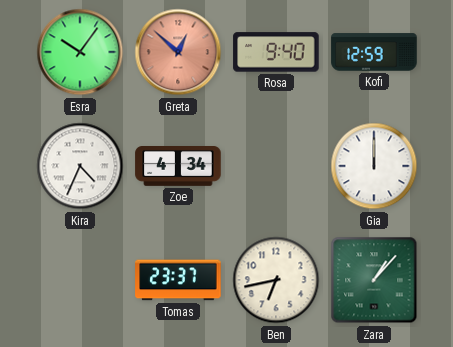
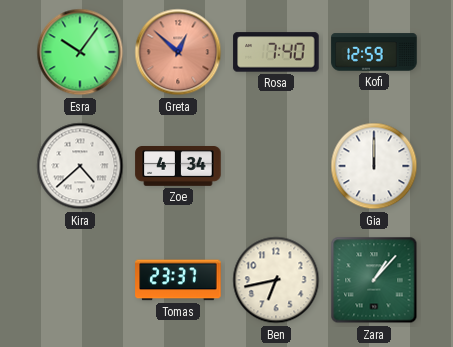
Rosa: 9:40 -> 7:40 (276, 52)
Kira: 4:34 -> 4:38 (80, 166)
